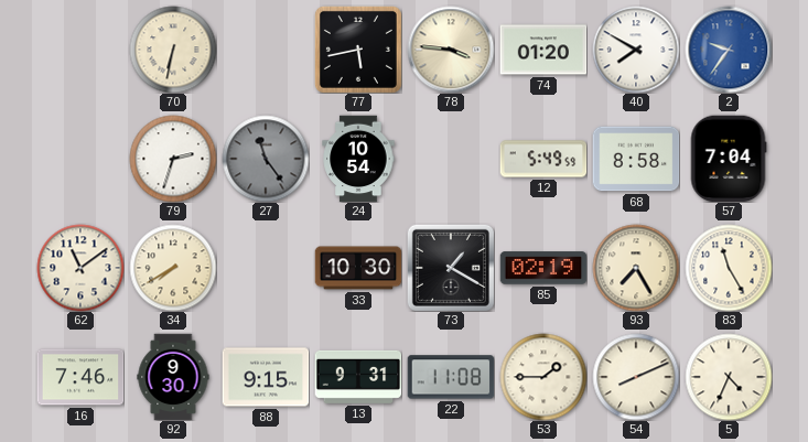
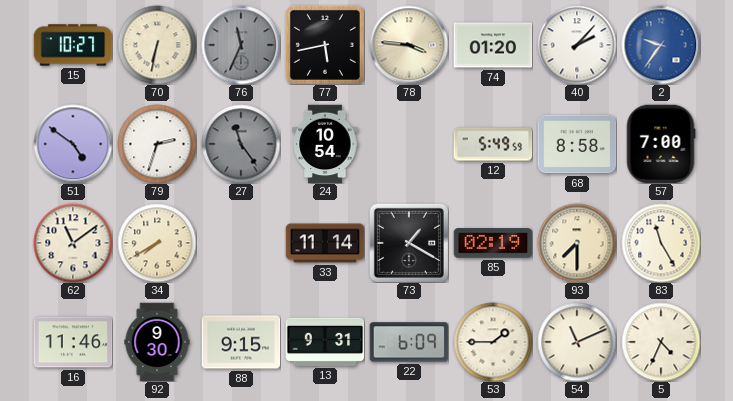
15: none -> 10:27 (73, 45)
76: none -> 11:34 (241, 45)
40: 7:50 -> 2:07 (577, 45)
51: none -> 4:51 (73, 144)
57: 7:04 -> 7:00 (661, 144)
33: 10:30 -> 11:14 (325, 243)
93: 7:25 -> 7:30 (577, 243)
16: 7:46 -> 11:46 (73, 342)
22: 11:08 -> 6:09 (409, 342)
54: 8:11 -> 11:11 (577, 342)
